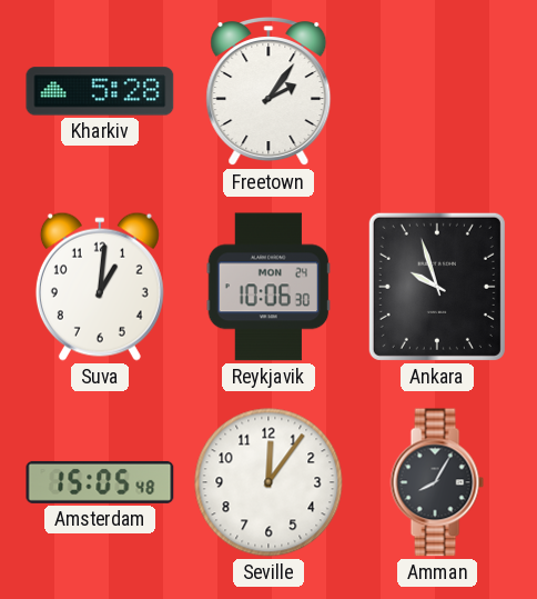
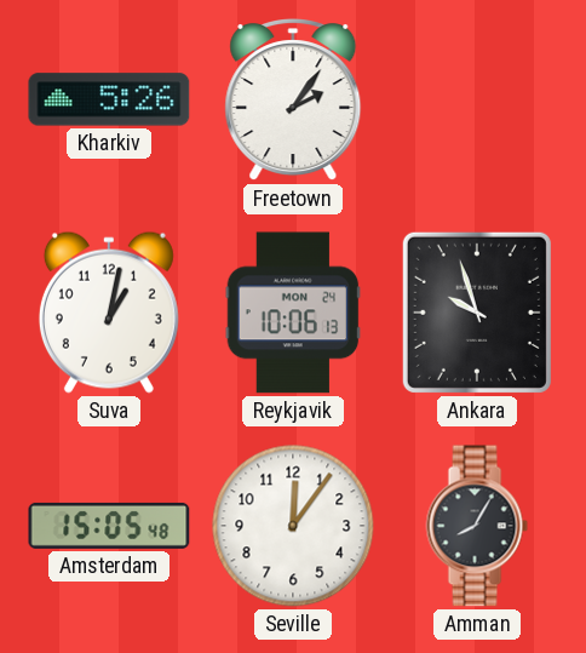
Kharkiv: 5:28 -> 5:26 (109, 99)
Suva: 1:01 -> 1:02 (109, 313)
Reykjavik: 10:06:30 -> 10:06:13 (293, 313)
